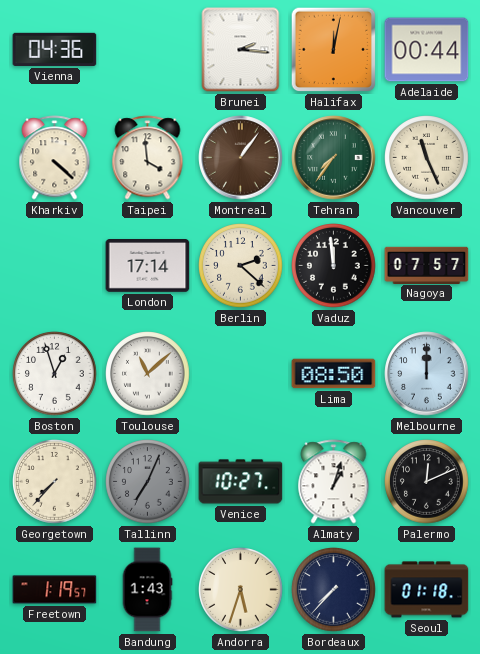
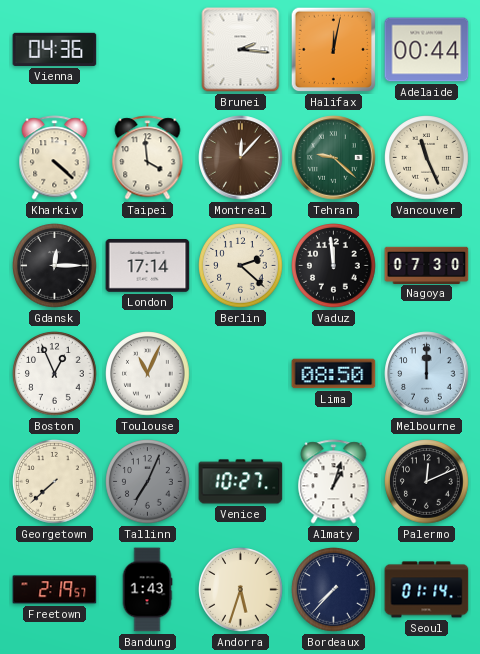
Montreal: 1:06 -> 12:07 (241, 158)
Tehran: 7:36 -> 9:22 (334, 158)
Gdansk: none -> 12:15 (55, 266)
Nagoya: 07:57 -> 07:30 (427, 265)
Boston: 12:57 -> 12:56 (55, 374)
Toulouse: 11:08 -> 11:04 (148, 374)
Georgetown: 7:37 -> 7:38 (55, 482)
Freetown: 1:19 -> 2:19 (55, 590)
Seoul: 01:18 -> 01:14 (427, 590)
